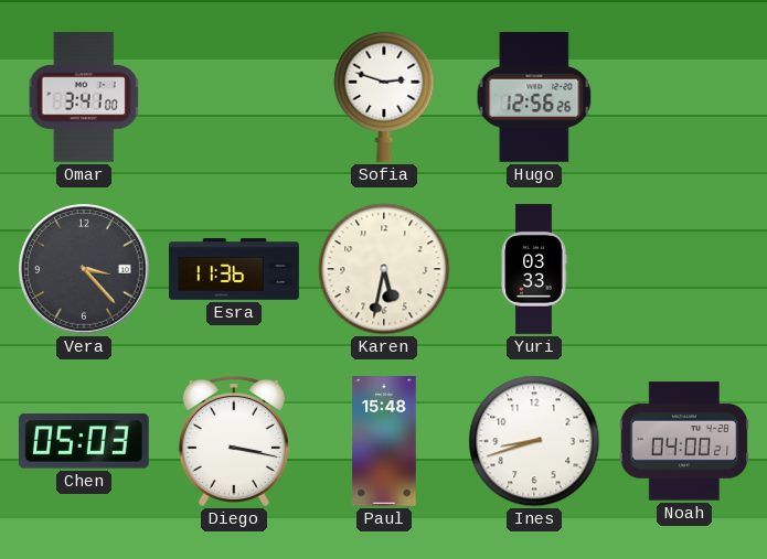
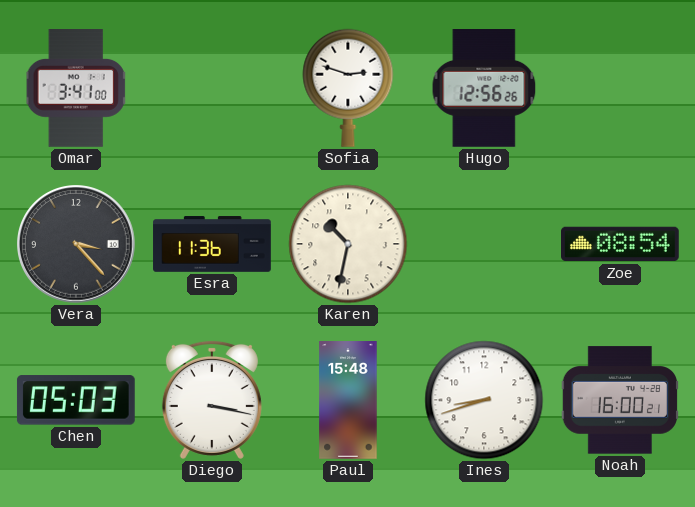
Karen: 5:32 -> 10:32 (348, 244)
Yuri: 03:33 -> none (534, 269)
Zoe: none -> 08:54 (621, 244)
Noah: 04:00 -> 16:00 (619, 400)
